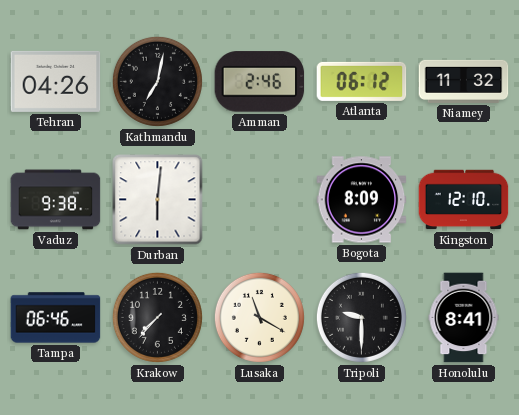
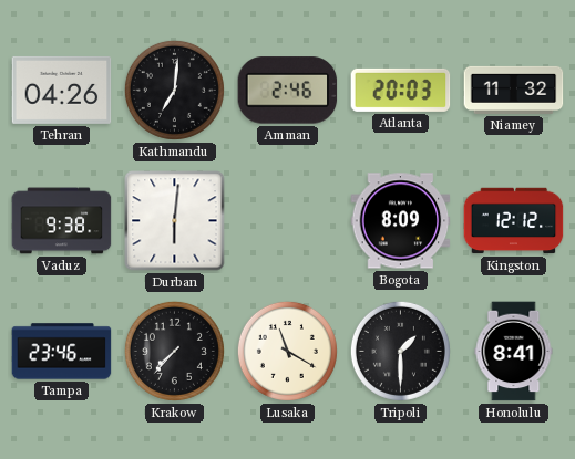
Kathmandu: 7:02 -> 7:01 (174, 90)
Atlanta: 06:12 -> 20:03 (401, 90)
Kingston: 12:10 -> 12:12 (514, 221)
Tampa: 06:46 -> 23:46 (62, 352)
Tripoli: 9:30 -> 1:30 (400, 351)
